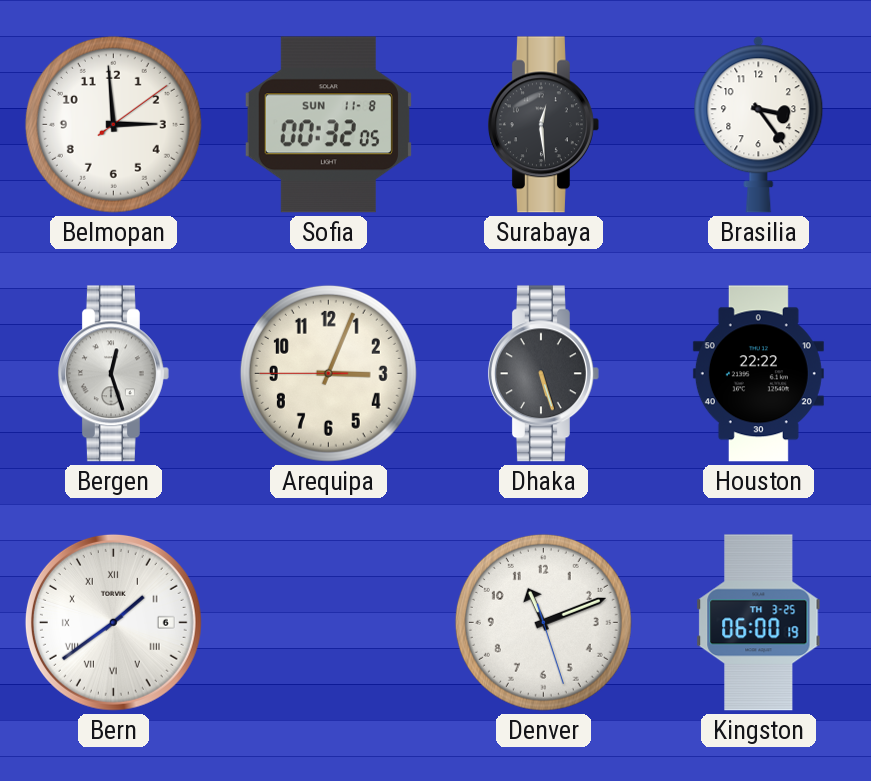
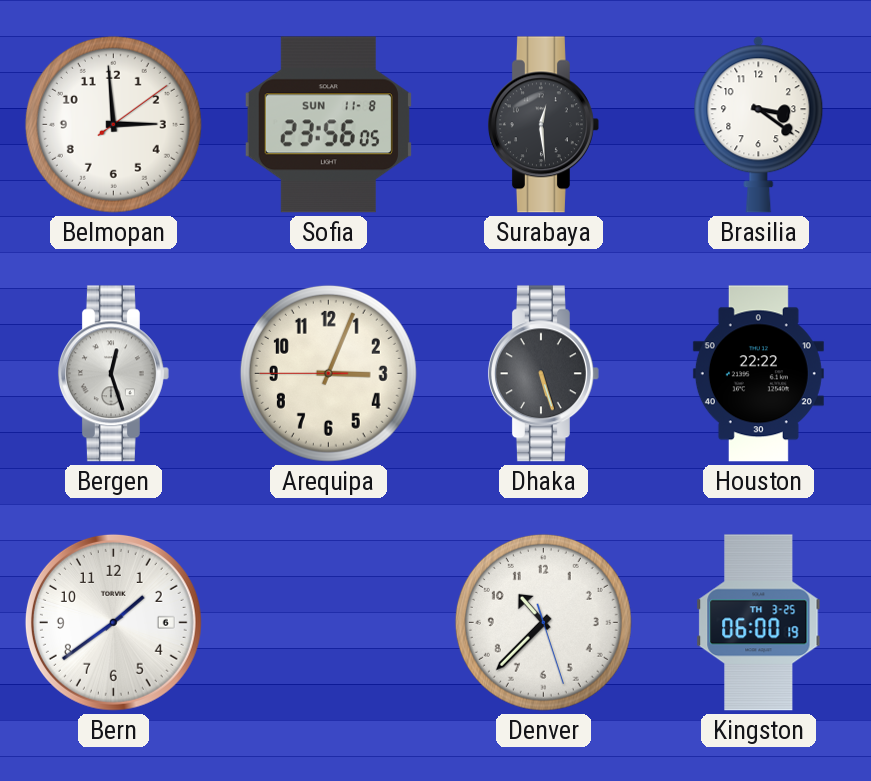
Sofia: 00:32 -> 23:56 (328, 125)
Brasilia: 3:24 -> 3:21 (759, 125)
Bern numerals: Roman -> Arabic (113, 622)
Denver: 11:11 -> 10:37 (543, 622)
